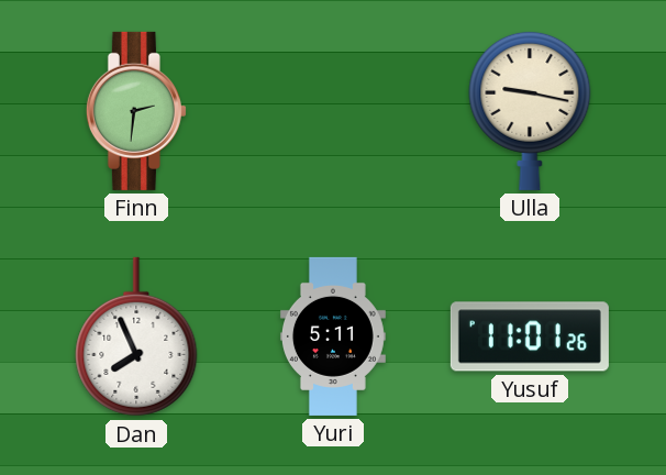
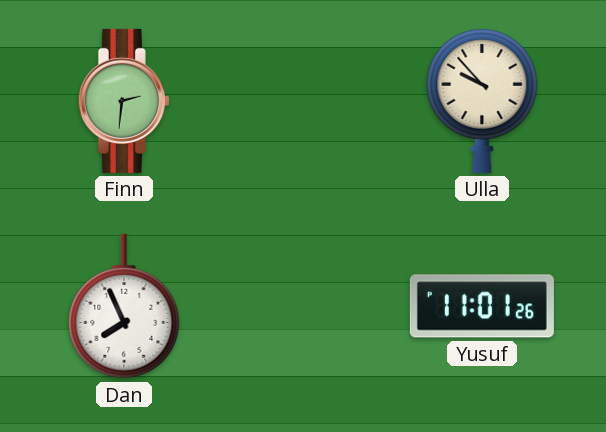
Ulla: 9:17 -> 9:53 (482, 100)
Yuri: 5:11 -> none (333, 336)
